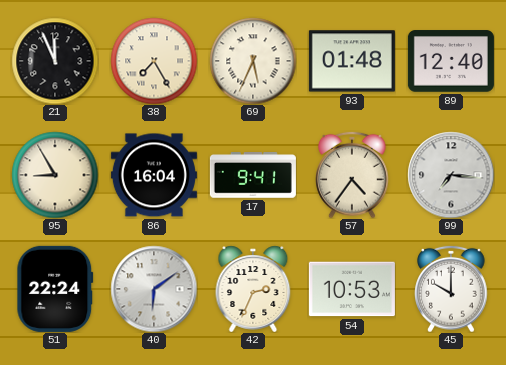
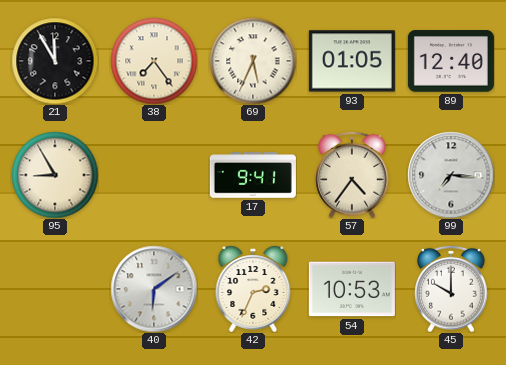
21: 11:56 -> 11:55 (55, 61)
38: 7:25 -> 7:24 (154, 61)
93: 01:48 -> 01:05 (352, 61)
86: 16:04 -> none (154, 175)
51: 22:24 -> none (55, 289)
